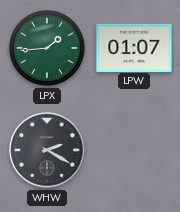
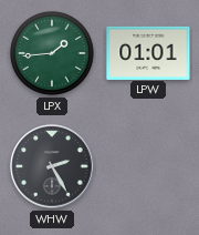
LPW: 01:07 -> 01:01 (148, 52)
WHW: 2:20 -> 2:25 (52, 166)
